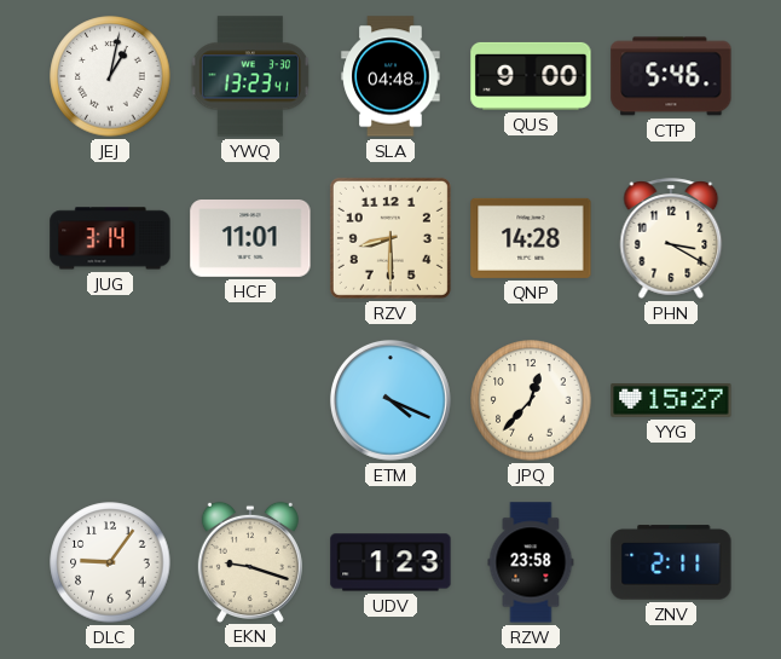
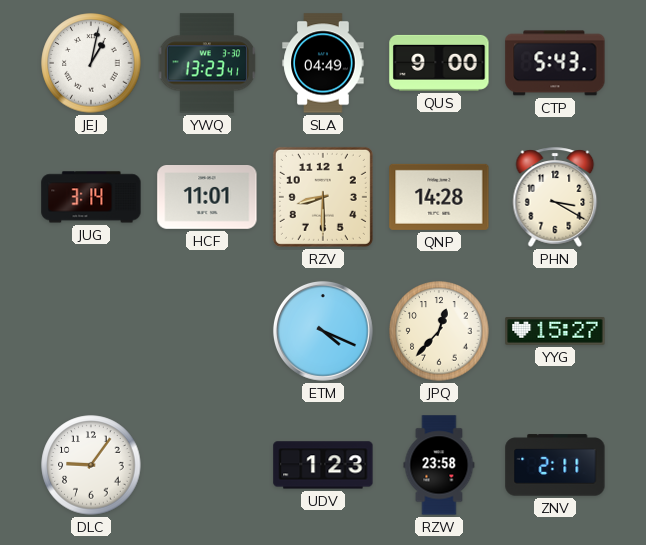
SLA: 04:48 -> 04:49 (323, 63)
CTP: 5:46 -> 5:43 (555, 63)
EKN: 9:18 -> none (250, 561)
